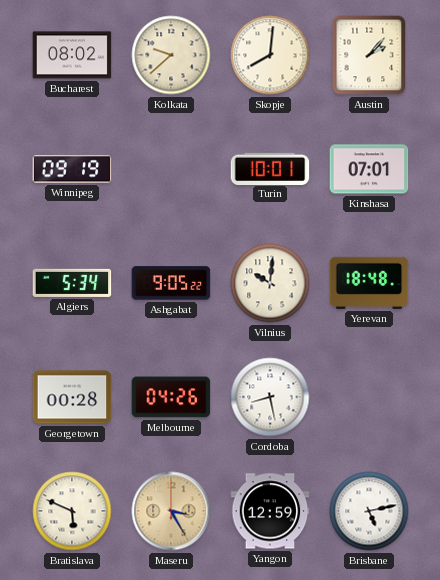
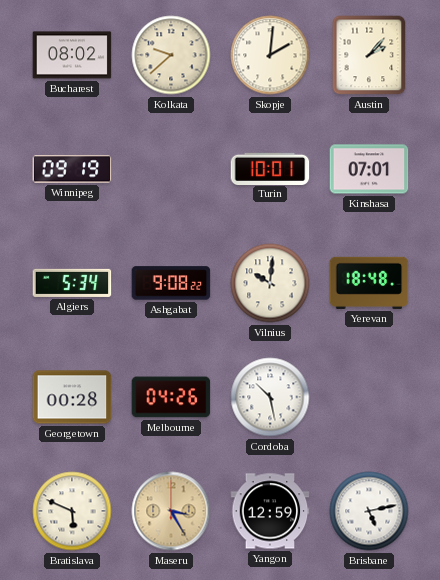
Skopje: 8:01 -> 2:01 (270, 55)
Ashgabat: 9:05 -> 9:08 (171, 283)
Cordoba: 8:28 -> 10:28 (270, 397)
